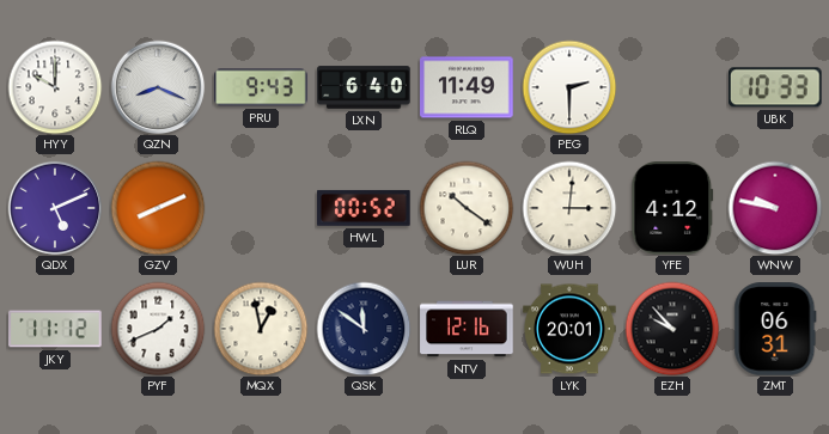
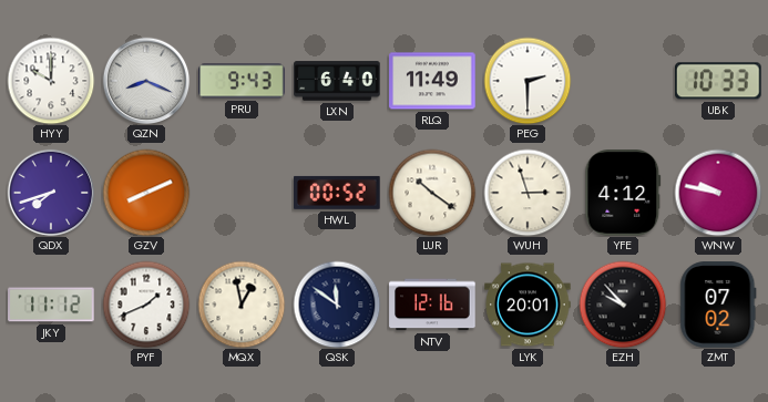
QDX: 5:11 -> 7:42 (51, 193)
WUH: 3:01 -> 2:57 (528, 193)
ZMT: 06:31 -> 07:02 (718, 305)
